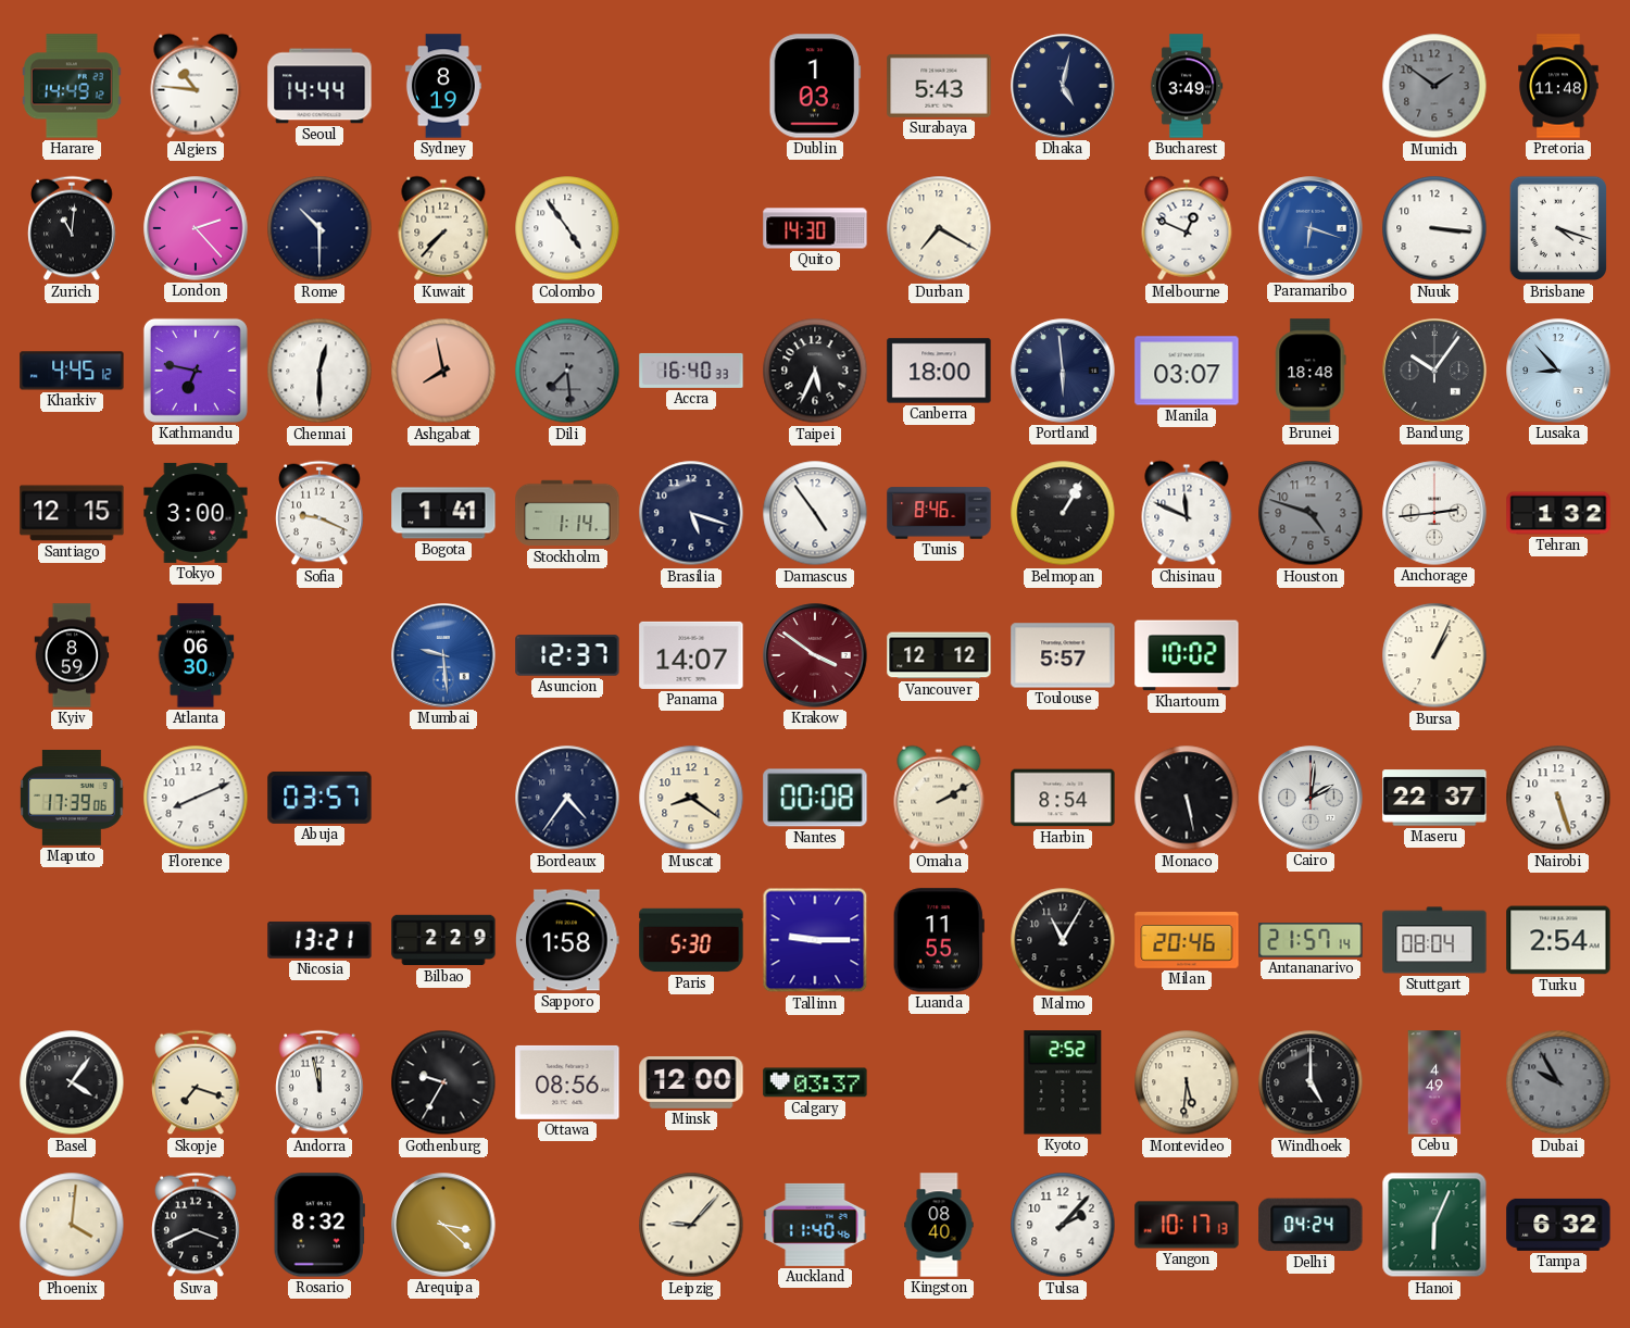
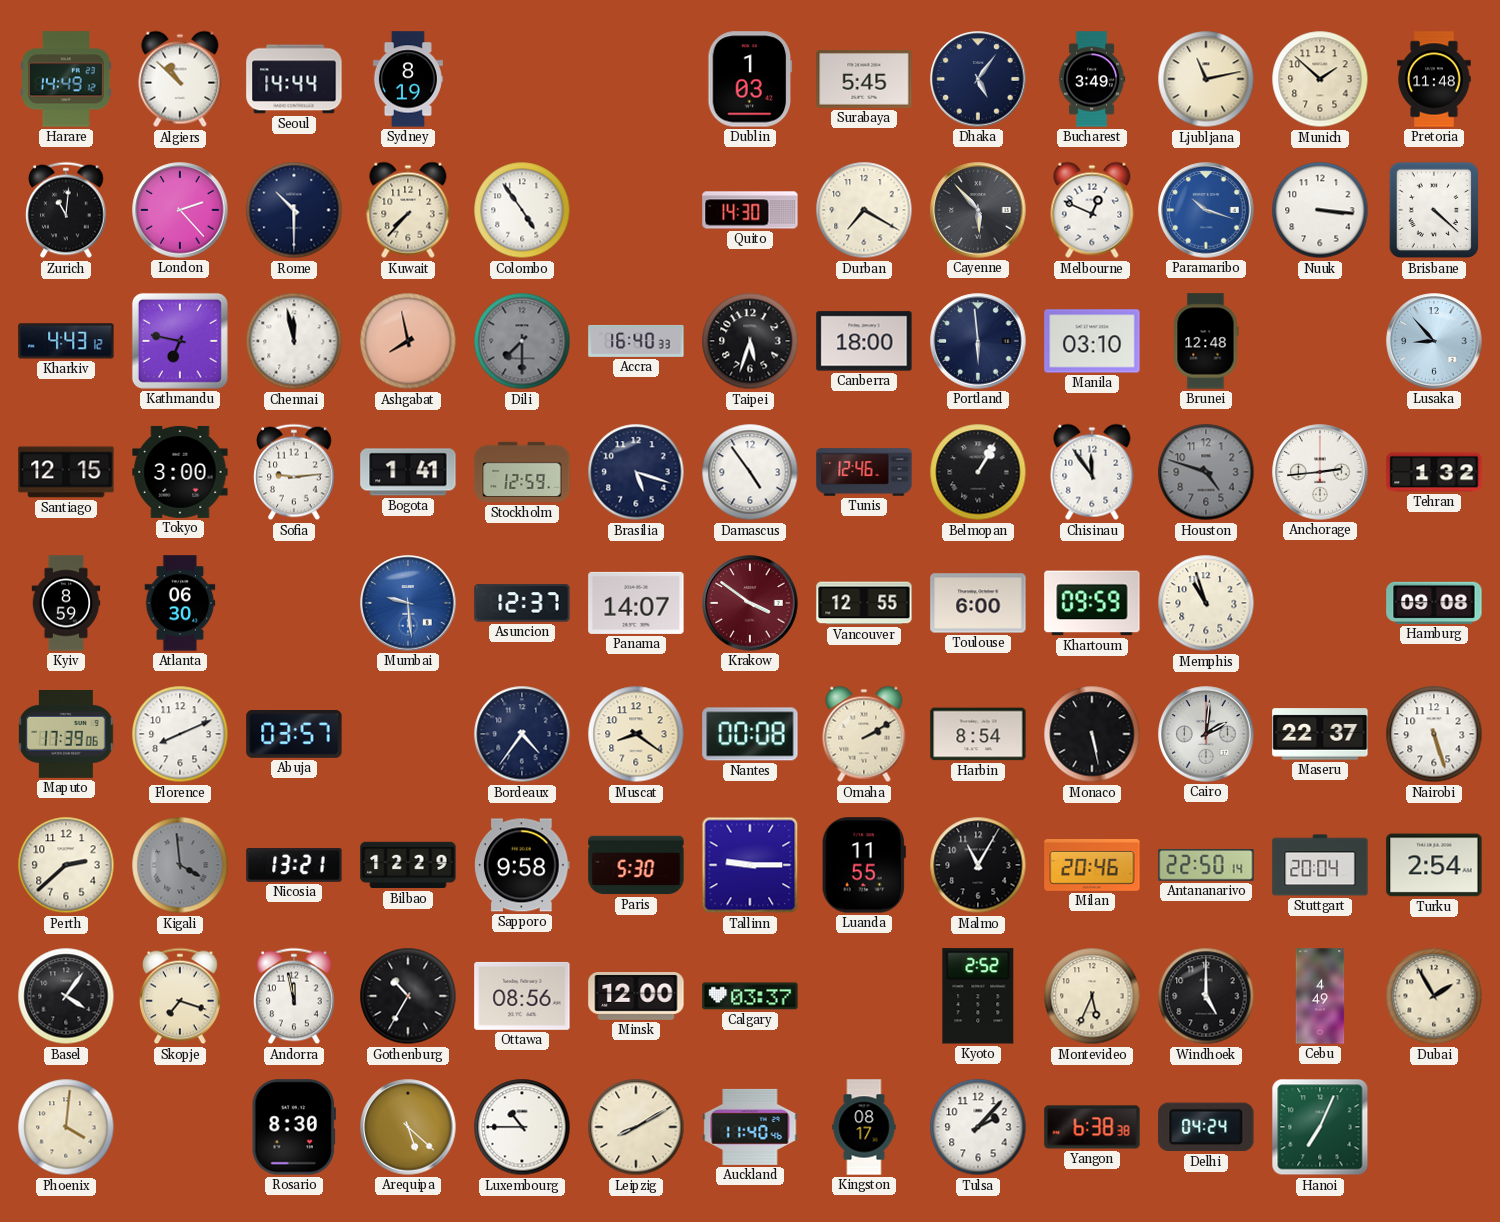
Algiers: 10:46 -> 10:52 (180, 79)
Surabaya: 5:43 -> 5:45 (864, 79)
Dhaka: 5:02 -> 5:06 (978, 79)
Ljubljana: none -> 11:13 (1206, 79)
Munich: 1:51 -> 1:52 (1320, 79)
Munich dial: grey -> cream (1320, 79)
Cayenne: none -> 5:53 (978, 210)
Paramaribo: 6:18 -> 10:18 (1206, 210)
Brisbane: 4:18 -> 4:22 (1434, 210)
Kharkiv: 4:45 -> 4:43 (66, 341)
Chennai: 12:30 -> 11:58 (294, 341)
Dili: 7:29 -> 7:30 (522, 341)
Taipei: 5:34 -> 5:33 (750, 341)
Manila: 03:07 -> 03:10 (1092, 341)
Brunei: 18:48 -> 12:48 (1206, 341)
Bandung: 10:06 -> none (1434, 371)
Sofia: 9:19 -> 9:14 (294, 472)
Stockholm: 1:14 -> 12:59 (522, 472)
Tunis: 8:46 -> 12:46 (864, 472)
Chisinau: 11:49 -> 11:54 (1092, 472)
Vancouver: 12:12 -> 12:55 (864, 603)
Toulouse: 5:57 -> 6:00 (978, 603)
Khartoum: 10:02 -> 09:59 (1092, 603)
Memphis: none -> 10:57 (1206, 603)
Bursa: 1:04 -> none (1434, 655)
Hamburg: none -> 09:08 (1434, 603)
Perth: none -> 2:38 (66, 865)
Kigali: none -> 3:59 (180, 865)
Bilbao: 2:29 -> 12:29 (408, 865)
Sapporo: 1:58 -> 9:58 (522, 865)
Antananarivo: 21:57 -> 22:50 (1206, 866)
Stuttgart: 08:04 -> 20:04 (1320, 865)
Gothenburg: 9:35 -> 10:35 (408, 996)
Montevideo: 5:31 -> 5:34 (1092, 996)
Dubai: 9:55 -> 1:55 (1434, 996)
Dubai dial: grey -> cream (1434, 996)
Suva: 3:41 -> none (196, 1225)
Rosario: 8:32 -> 8:30 (294, 1127)
Arequipa: 3:22 -> 5:22 (408, 1127)
Luxembourg: none -> 10:45 (522, 1127)
Leipzig: 9:07 -> 8:10 (636, 1127)
Kingston: 08:40 -> 08:17 (864, 1127)
Yangon: 10:17 -> 6:38 (1092, 1127)
Hanoi: 6:04 -> 7:04 (1320, 1127)
Tampa: 6:32 -> none (1558, 1225)
